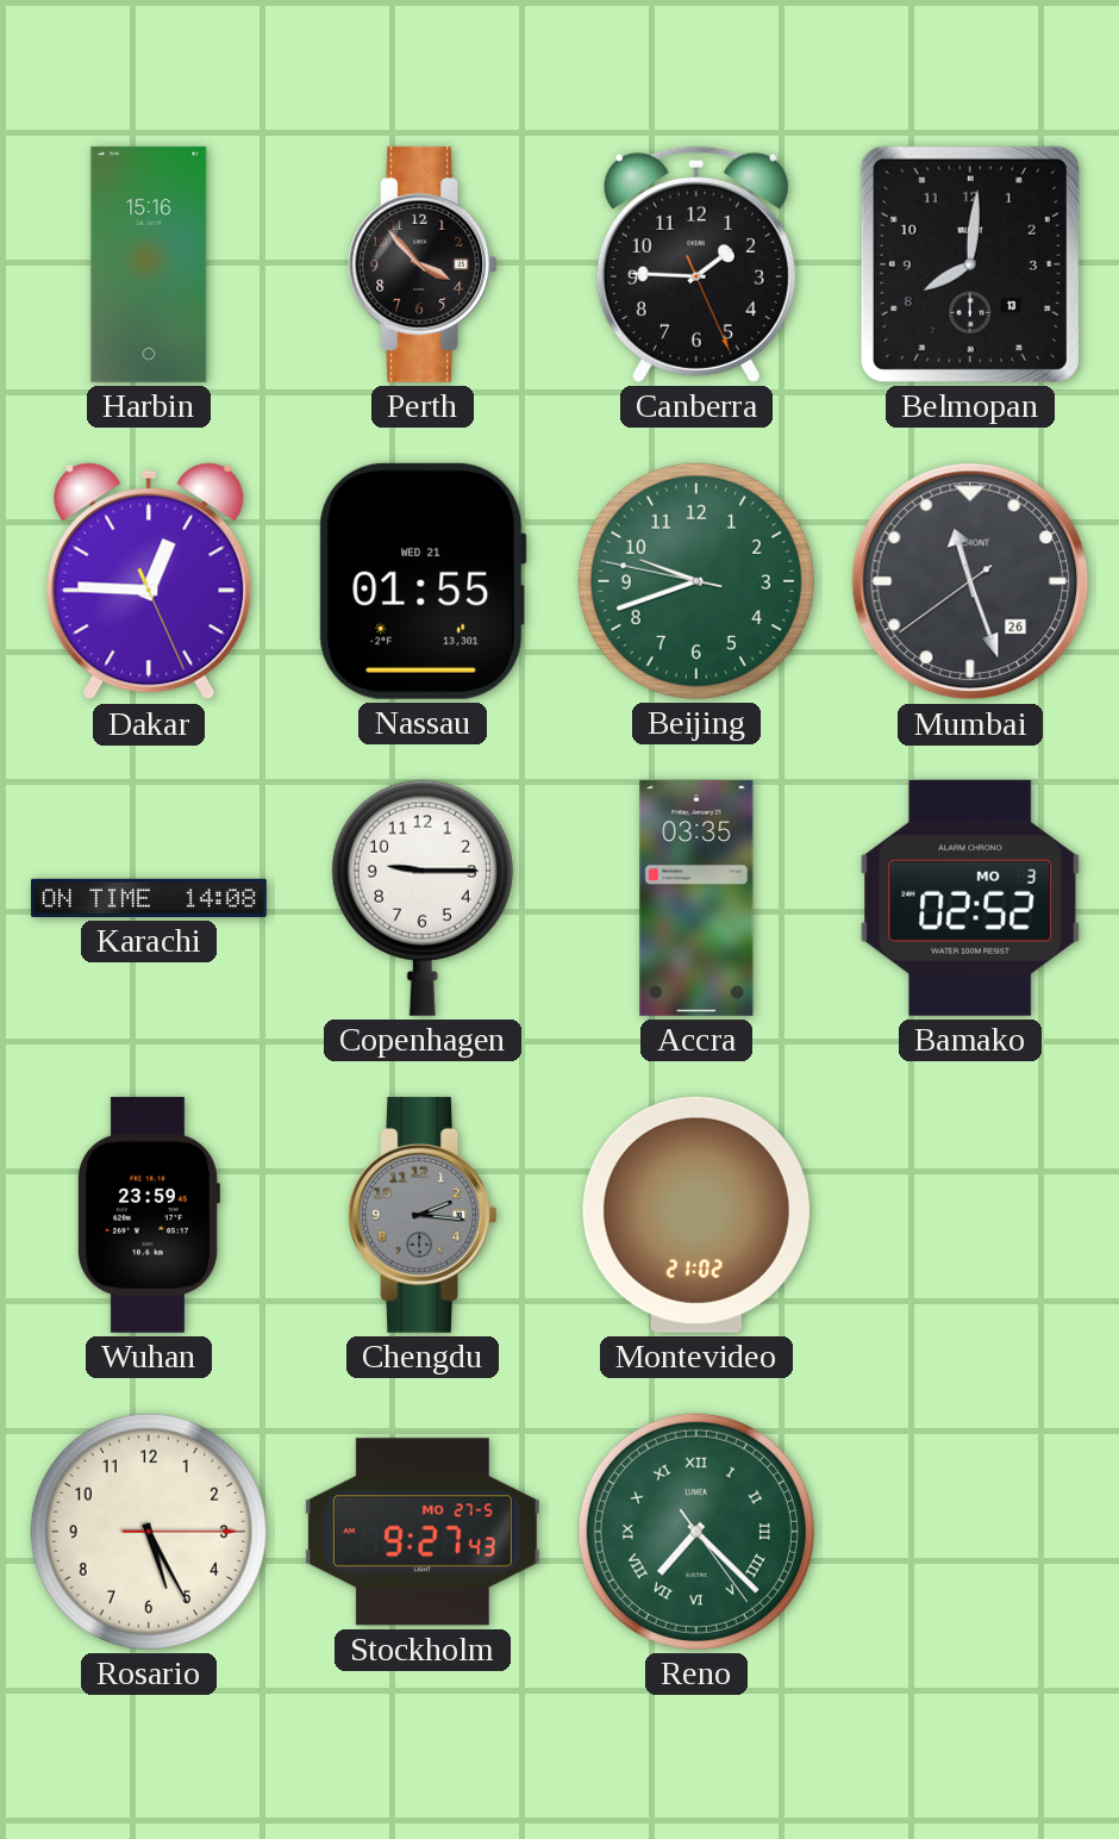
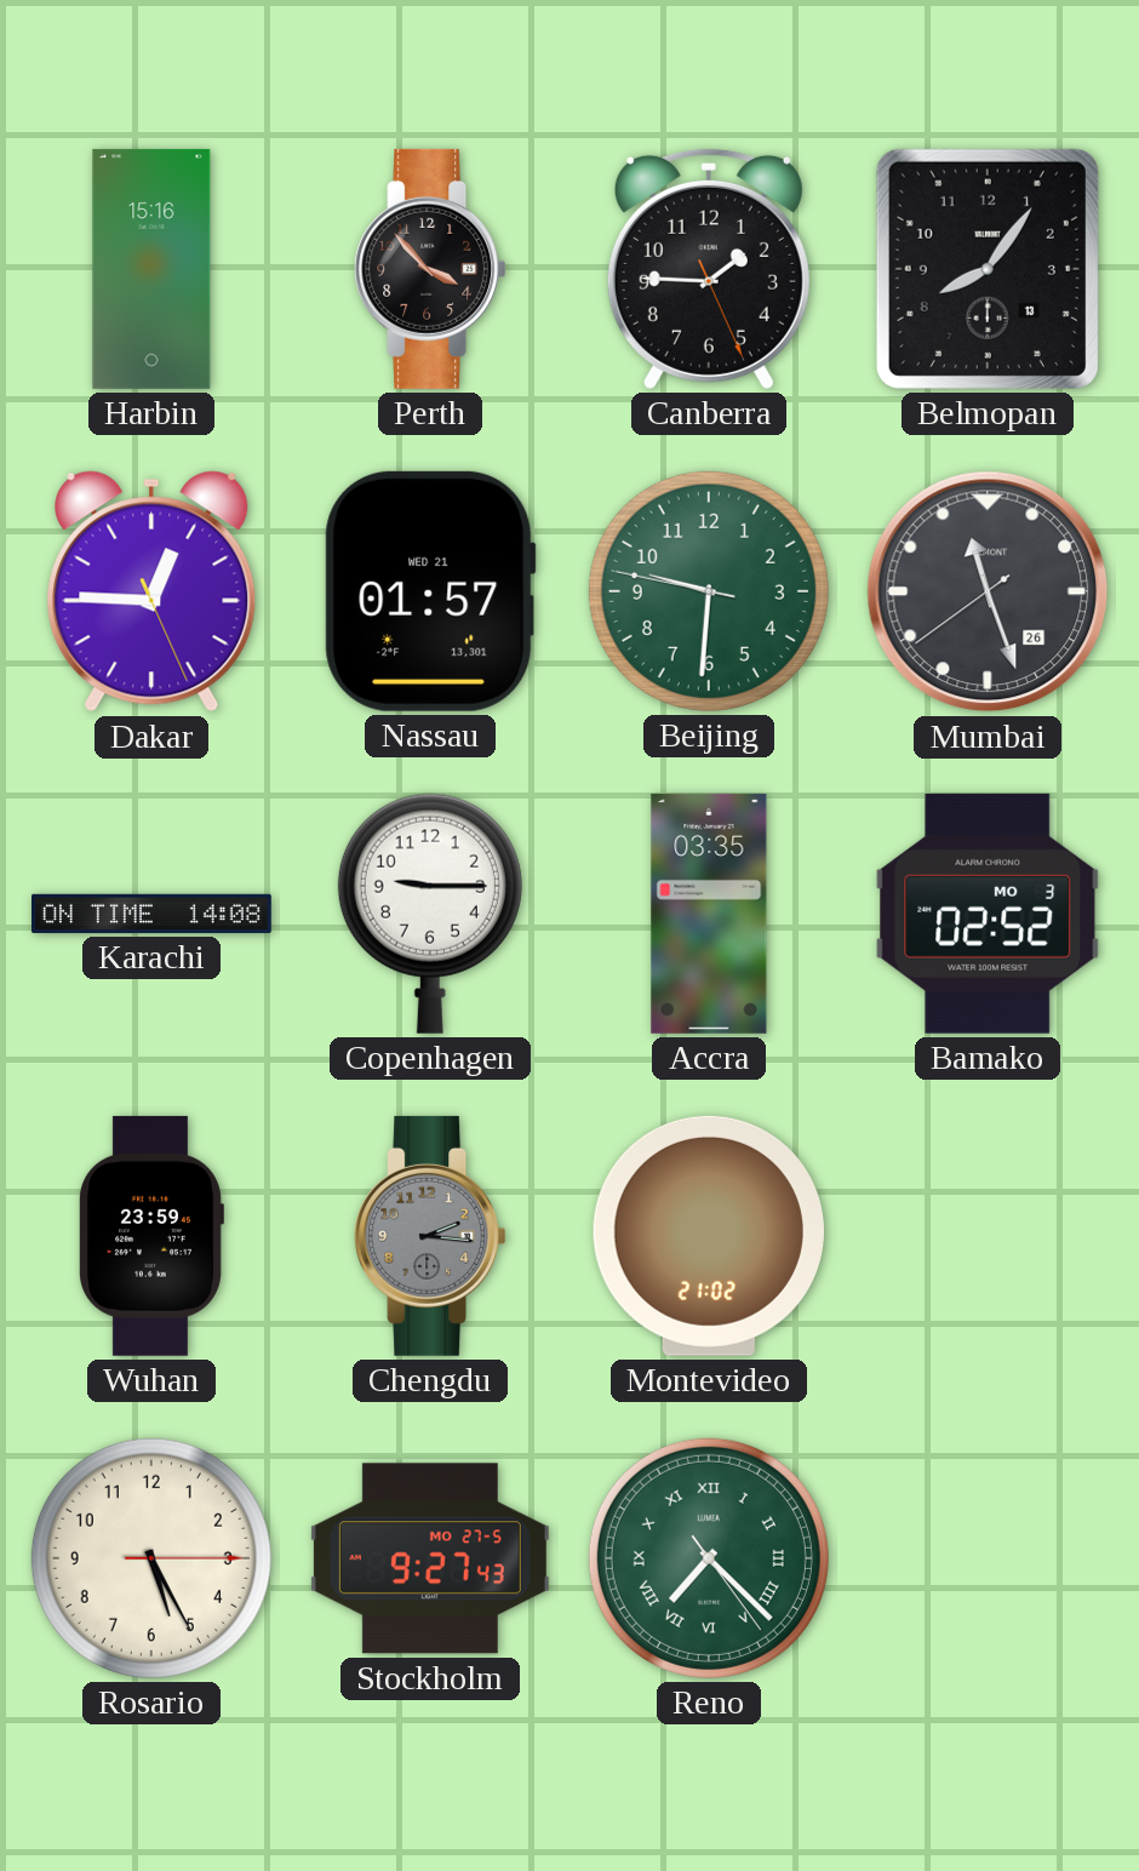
Belmopan: 8:01 -> 8:06 (988, 269)
Nassau: 01:55 -> 01:57 (430, 591)
Beijing: 9:41 -> 9:30 (709, 591)
